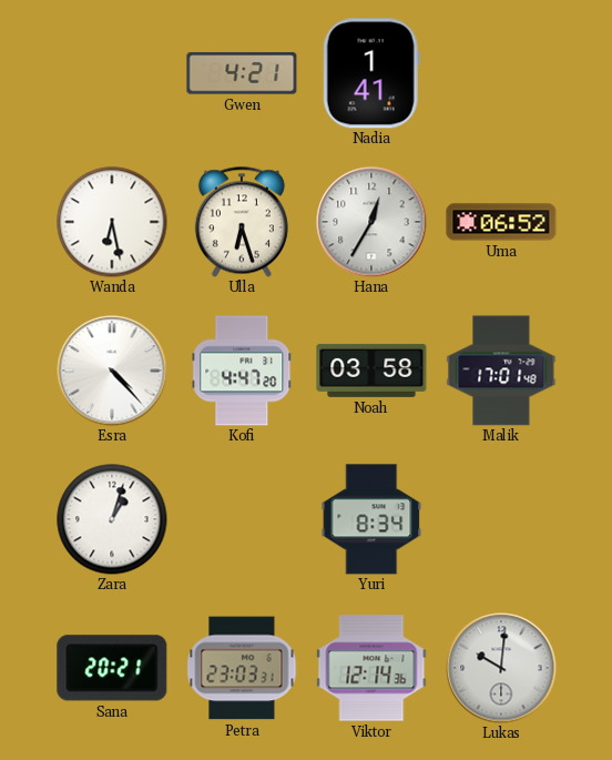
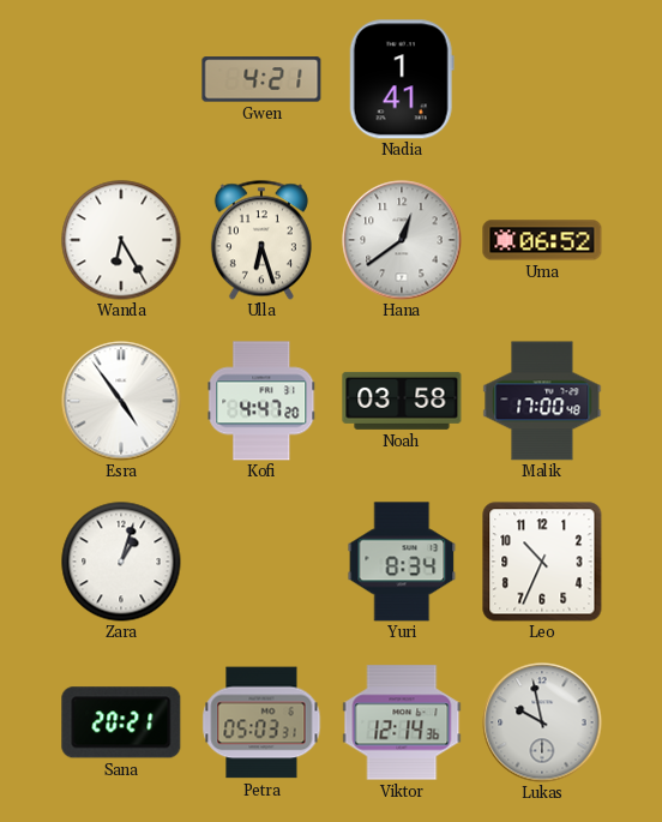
Wanda: 6:28 -> 6:25 (121, 240)
Hana: 12:35 -> 12:39 (402, 240)
Esra: 4:23 -> 4:54 (121, 401)
Malik: 17:01 -> 17:00 (542, 401)
Leo: none -> 10:34 (542, 562)
Petra: 23:03 -> 05:03 (261, 722)
Lukas: 10:01 -> 9:58 (542, 722)
